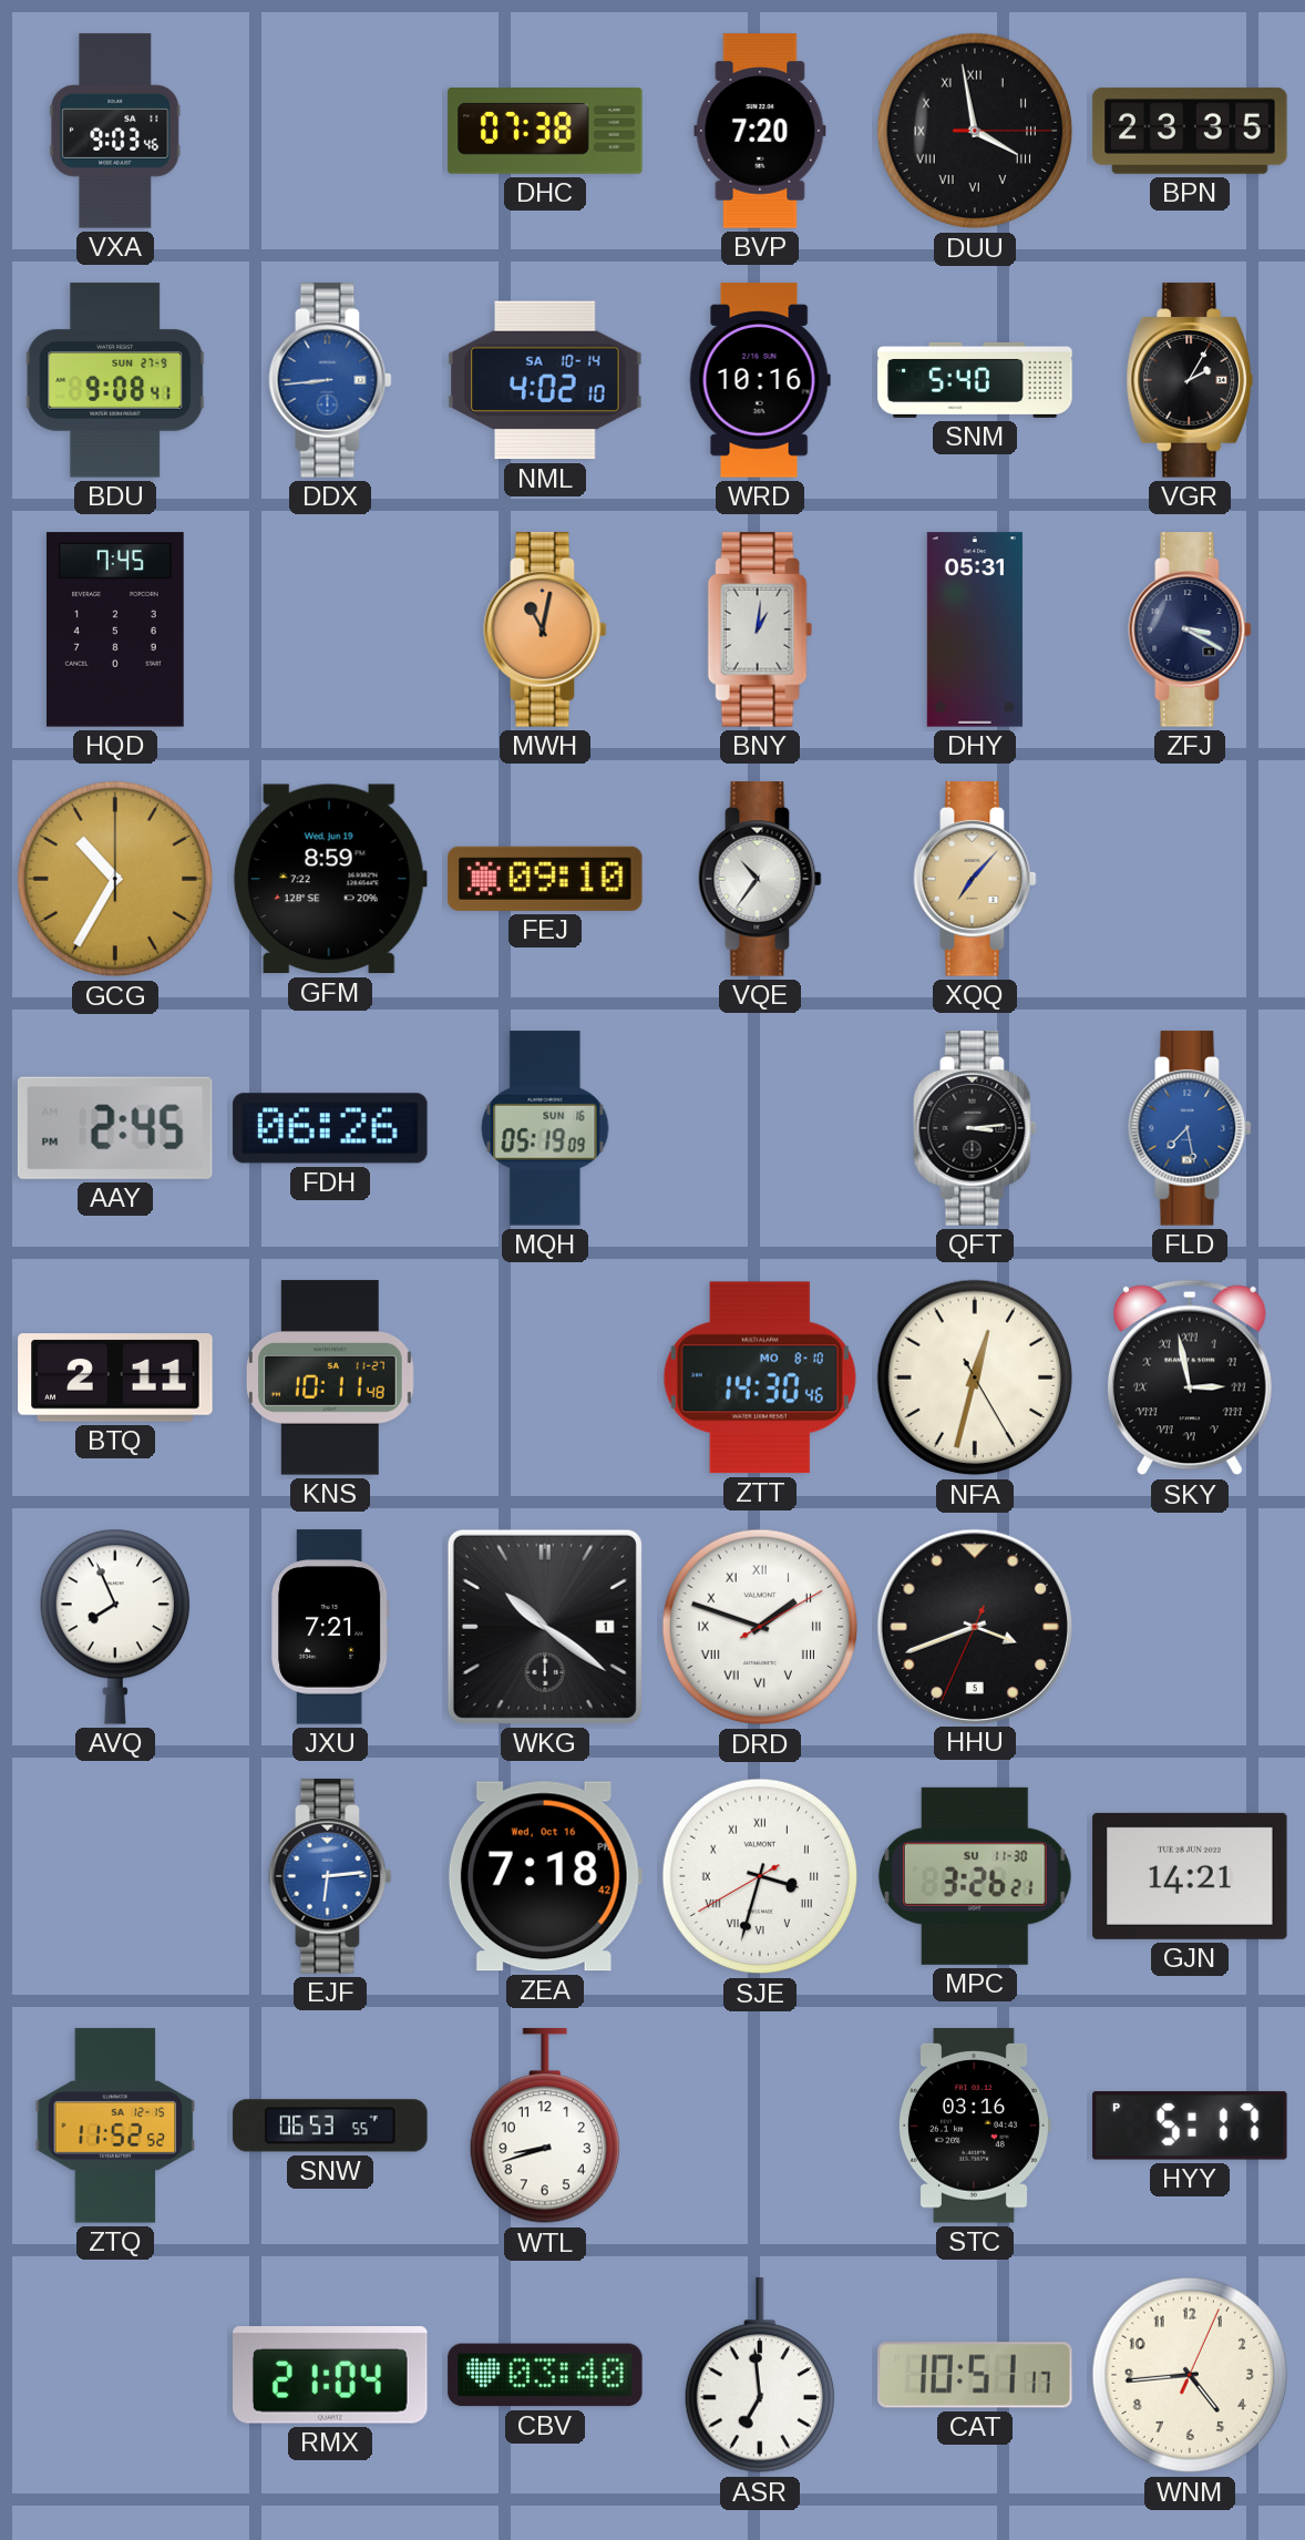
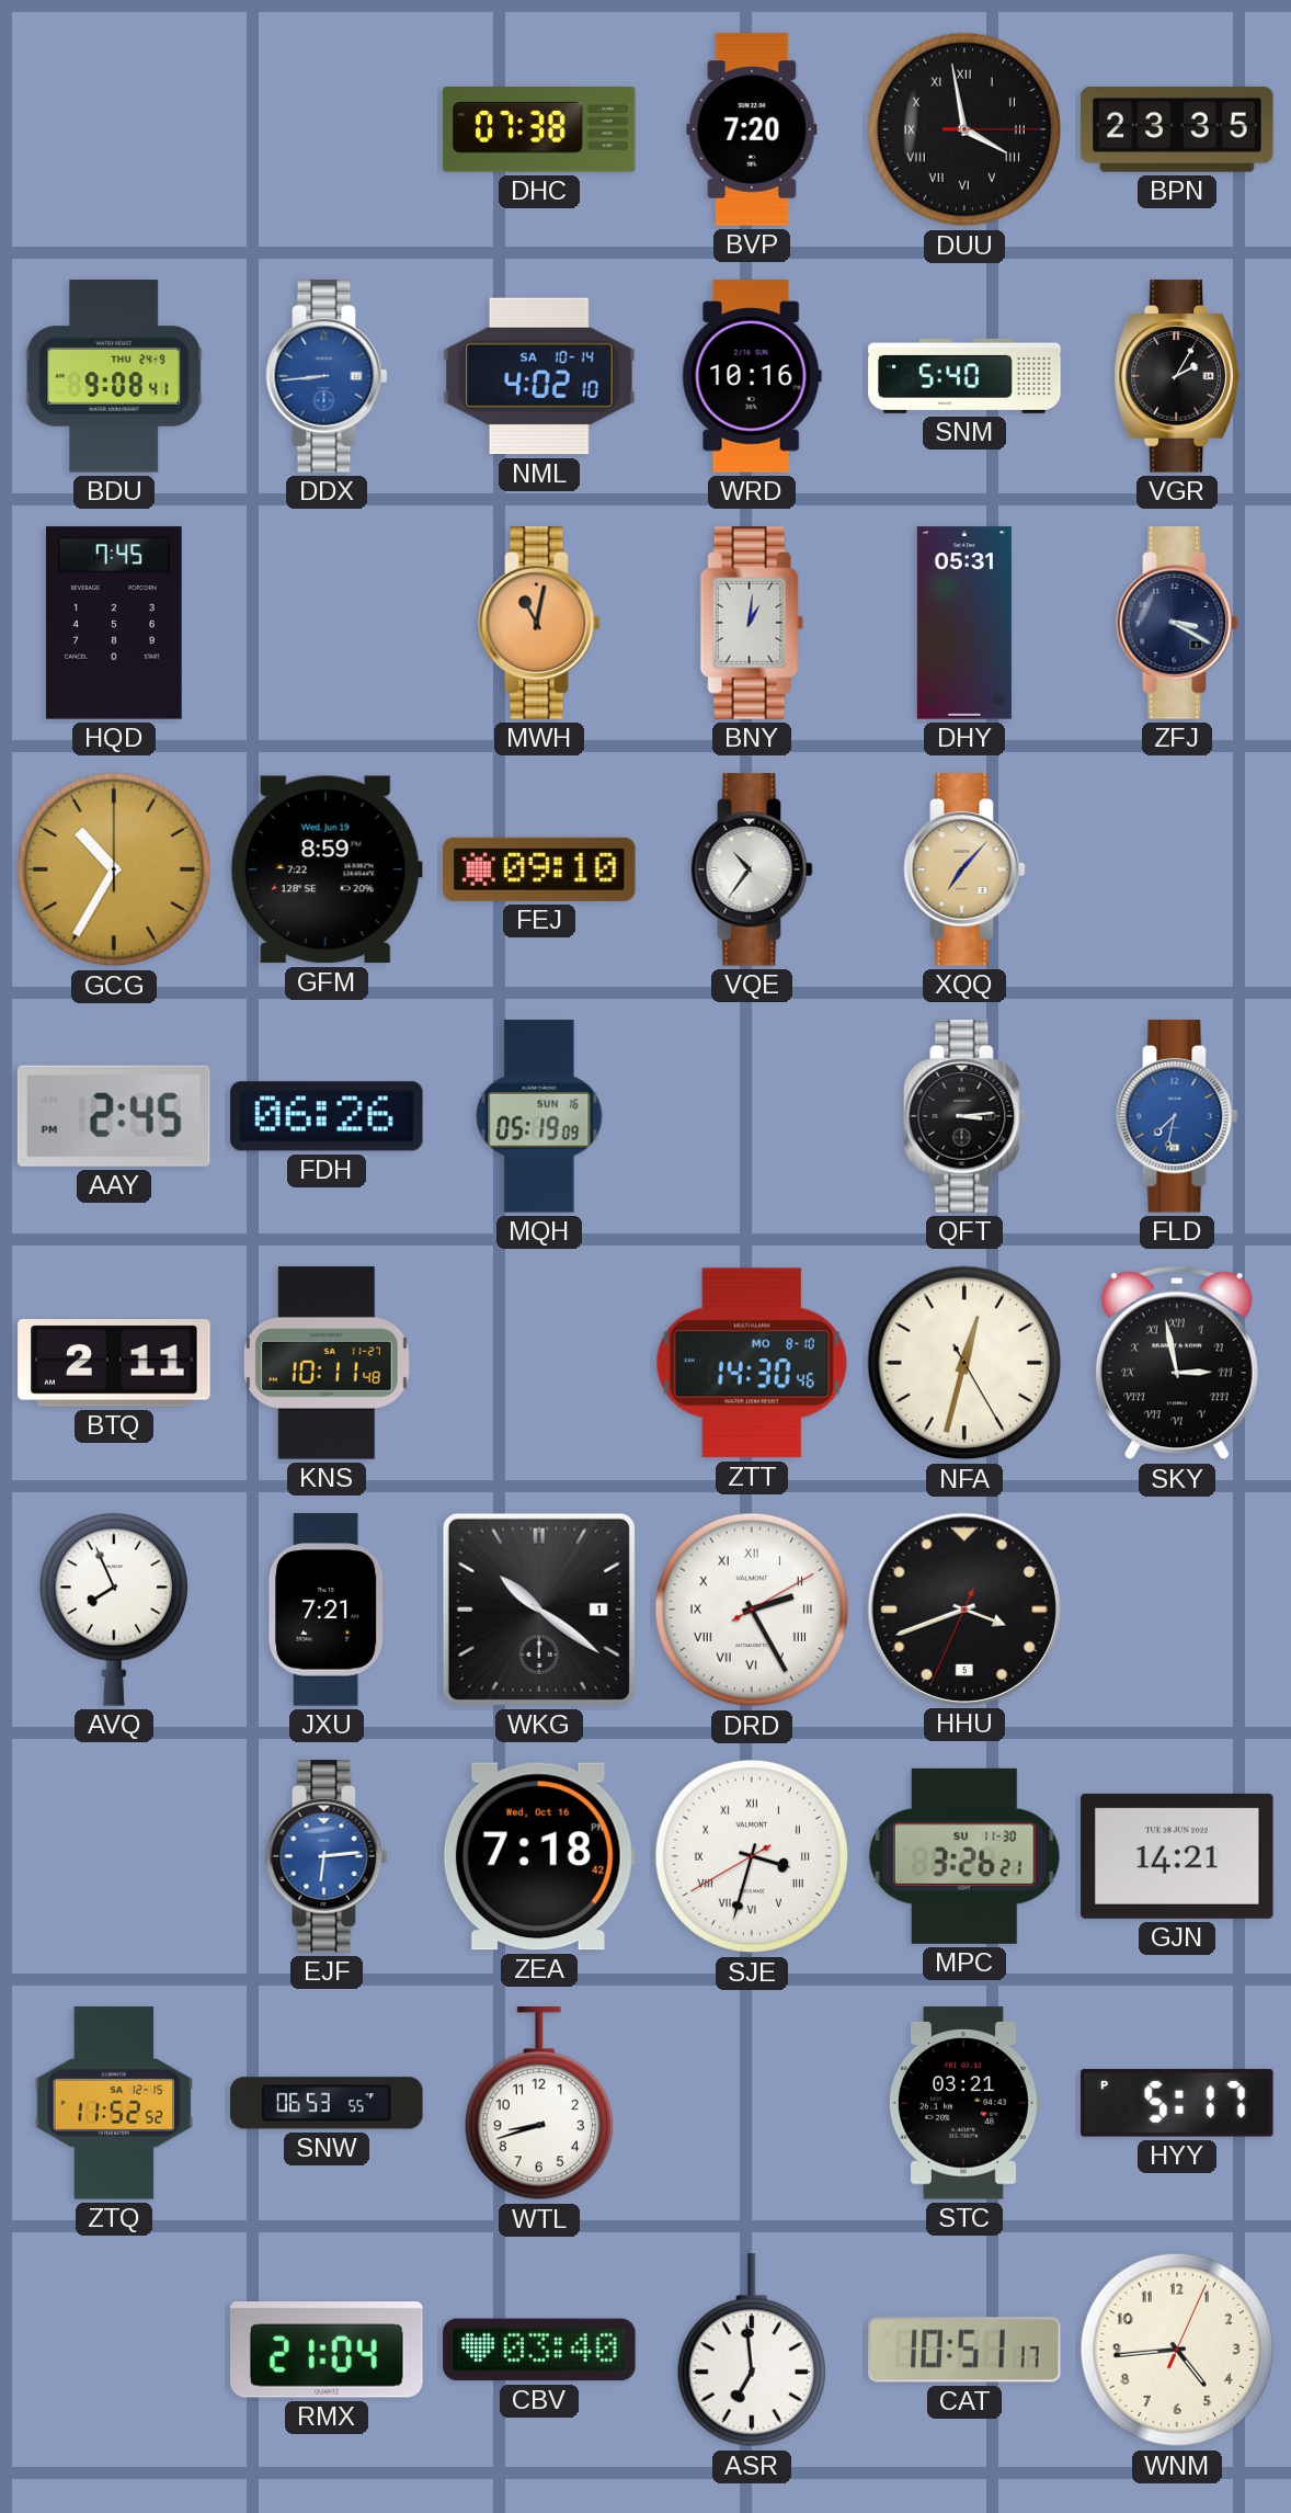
VXA: 9:03 -> none (115, 131)
BDU date: SUN 27-9 -> THU 24-9 (114, 376)
FLD: 7:28 -> 7:32 (1177, 1116)
DRD: 1:48 -> 2:25 (752, 1610)
STC: 03:16 -> 03:21 (963, 2103)
